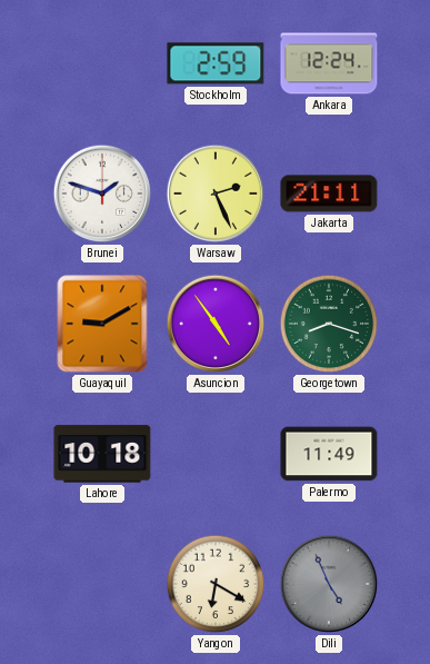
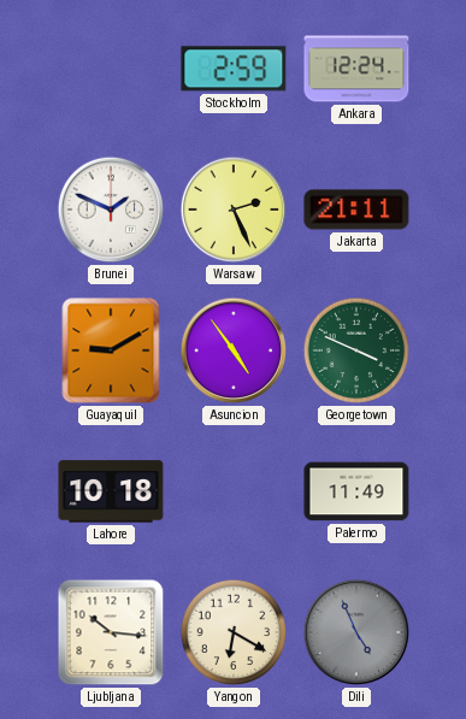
Brunei: 1:48 -> 1:49 (111, 210)
Georgetown: 8:18 -> 3:49 (356, 350)
Ljubljana: none -> 10:16 (111, 632)
